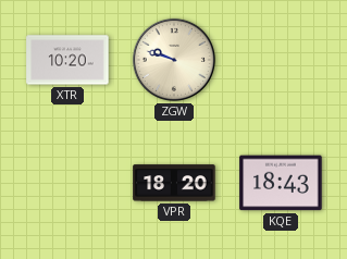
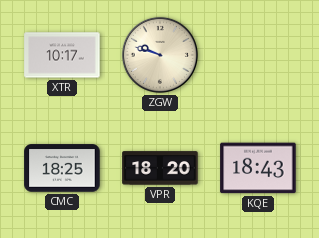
XTR: 10:20 -> 10:17 (62, 55)
CMC: none -> 18:25 (62, 168)
